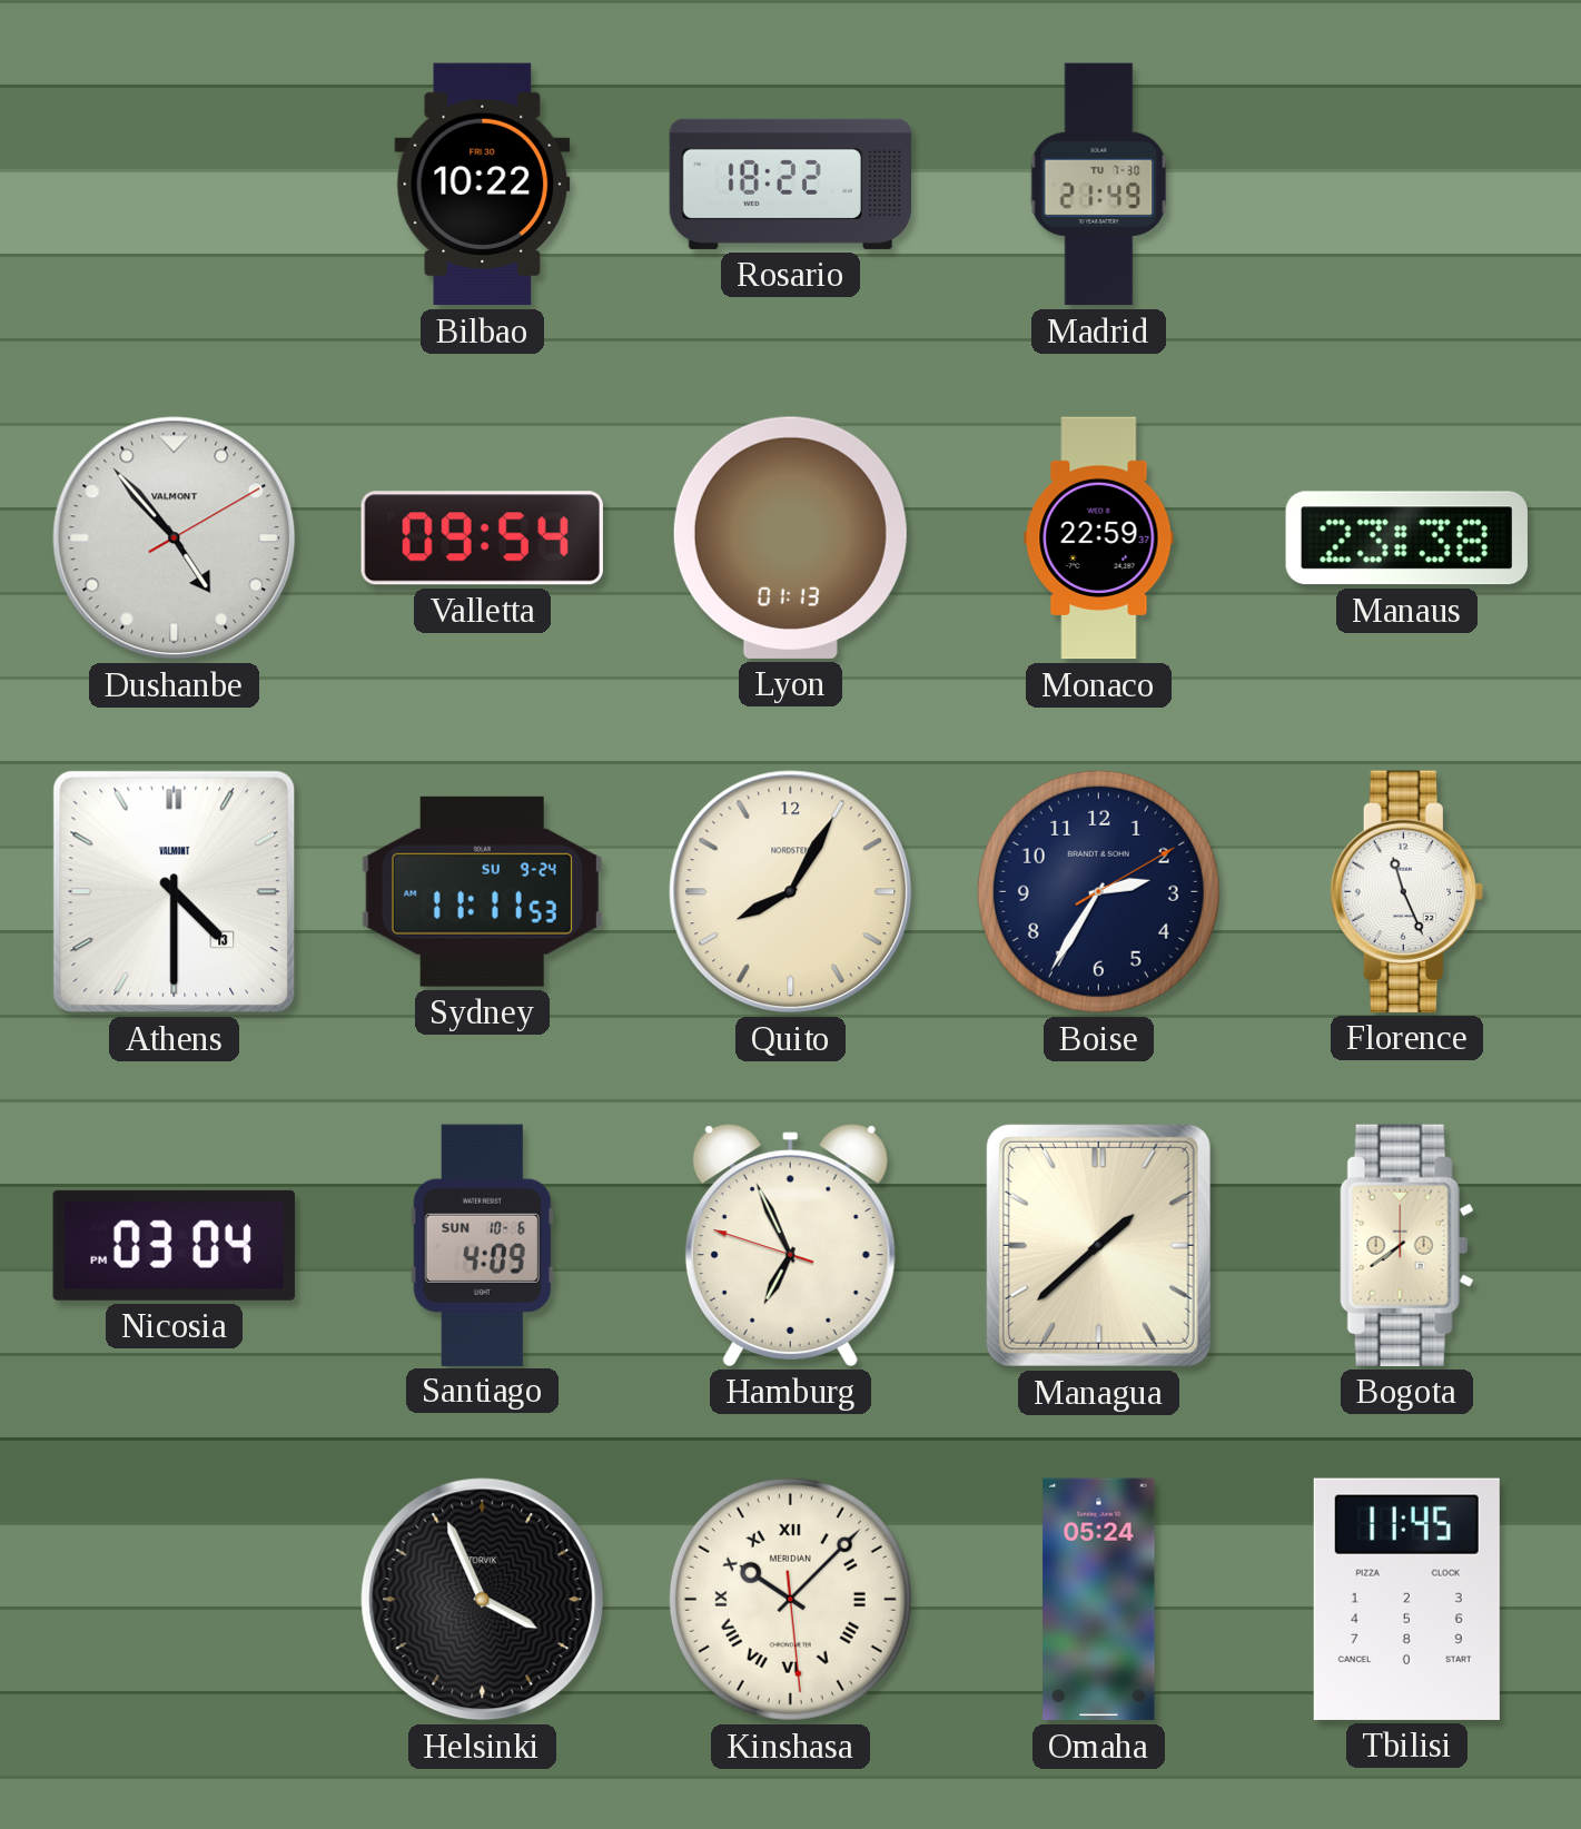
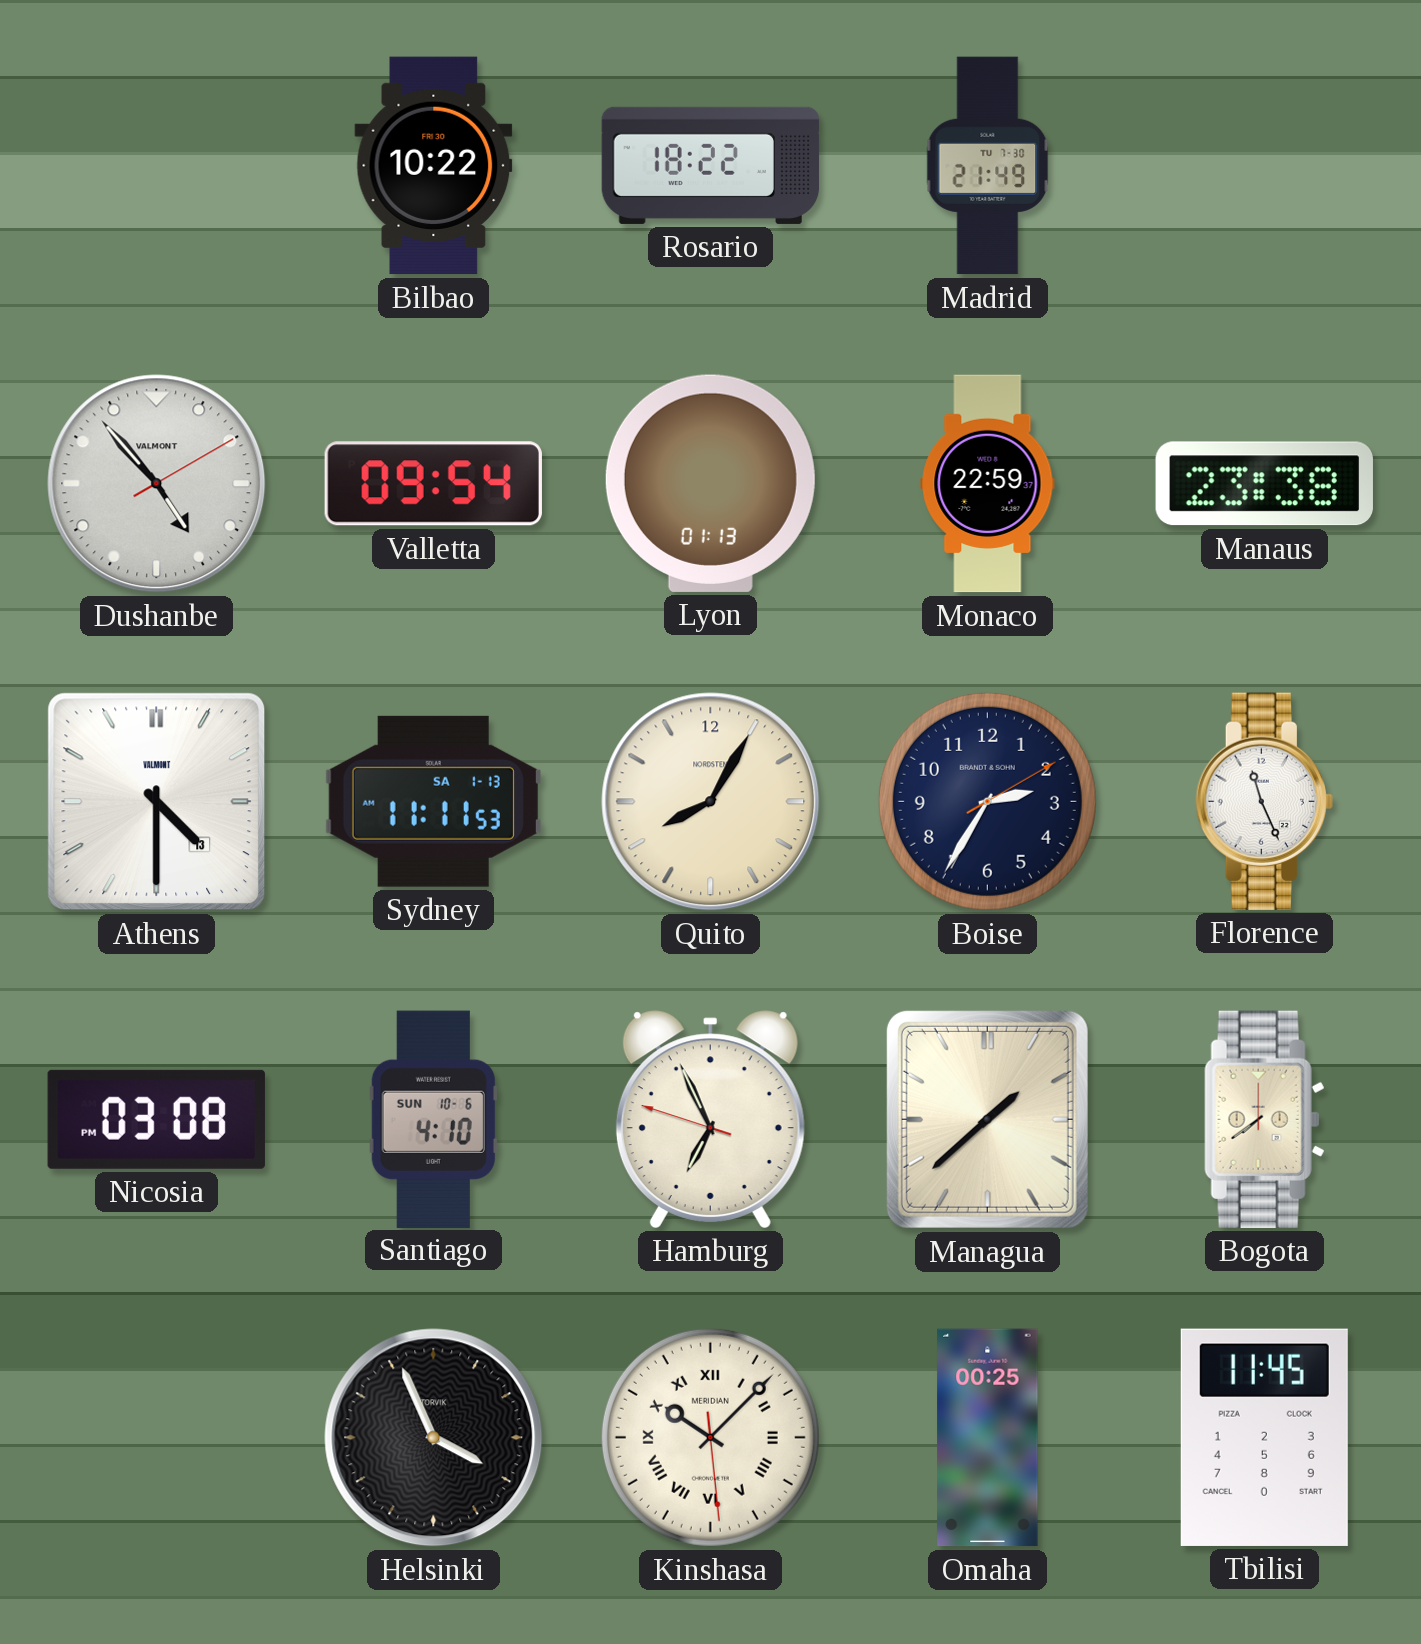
Sydney date: SU 9-24 -> SA 1-13 (433, 801)
Nicosia: 03:04 -> 03:08 (156, 1119)
Santiago: 4:09 -> 4:10 (433, 1119)
Omaha: 05:24 -> 00:25 (988, 1438)
